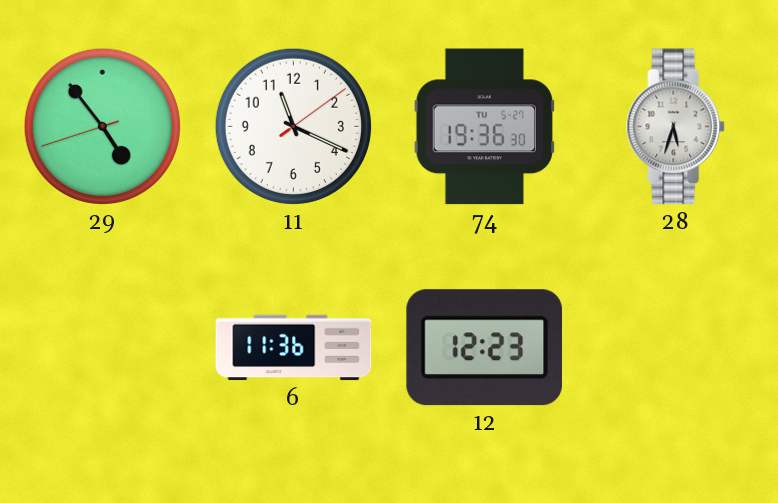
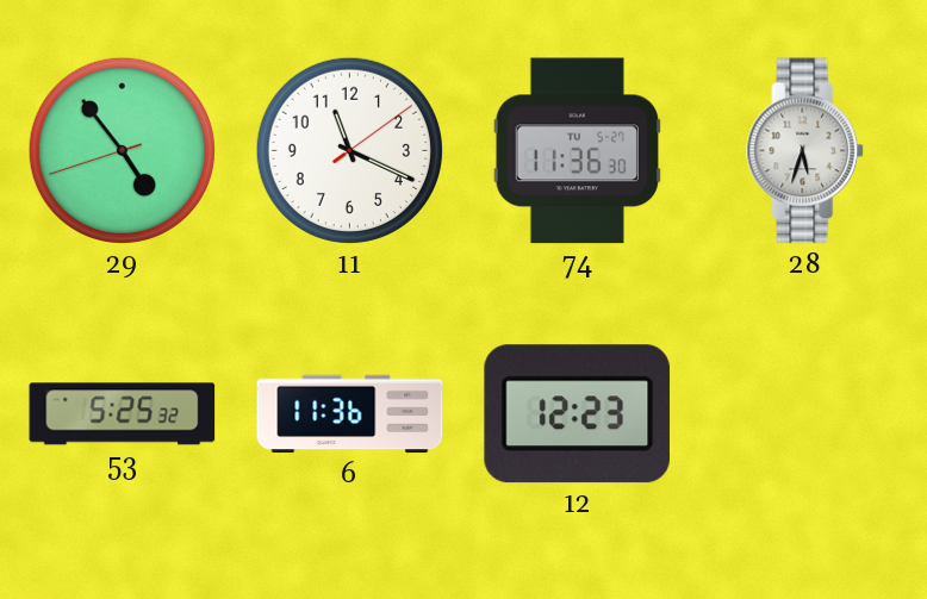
74: 19:36 -> 11:36 (577, 151)
53: none -> 5:25 (123, 414)
